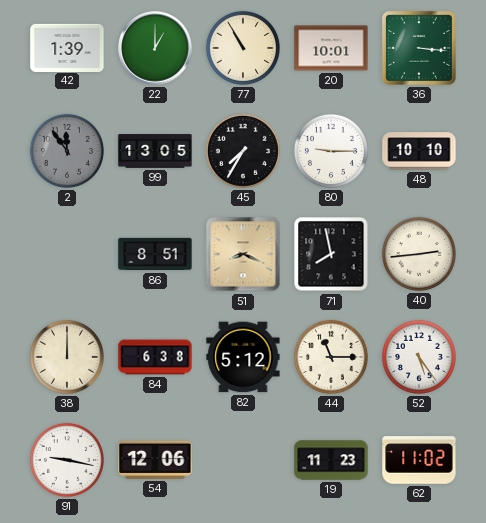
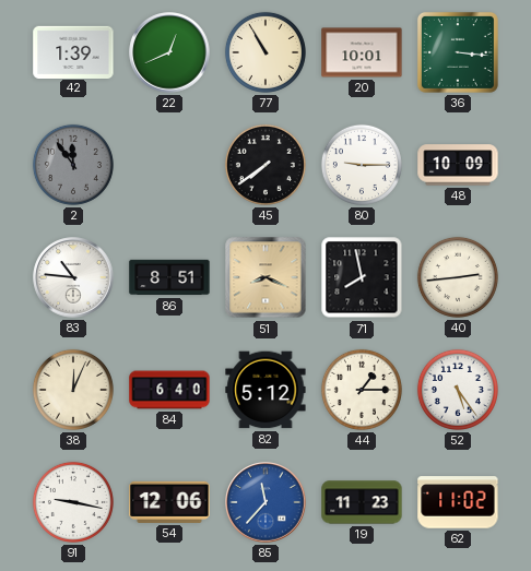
22: 1:00 -> 12:41 (169, 52)
99: 13:05 -> none (155, 151)
45: 7:35 -> 7:39 (265, 165)
48: 10:10 -> 10:09 (458, 165)
83: none -> 10:46 (73, 277)
38: 12:00 -> 12:04 (73, 390)
84: 6:38 -> 6:40 (169, 390)
44: 11:15 -> 1:15 (362, 390)
85: none -> 11:37 (265, 502)
